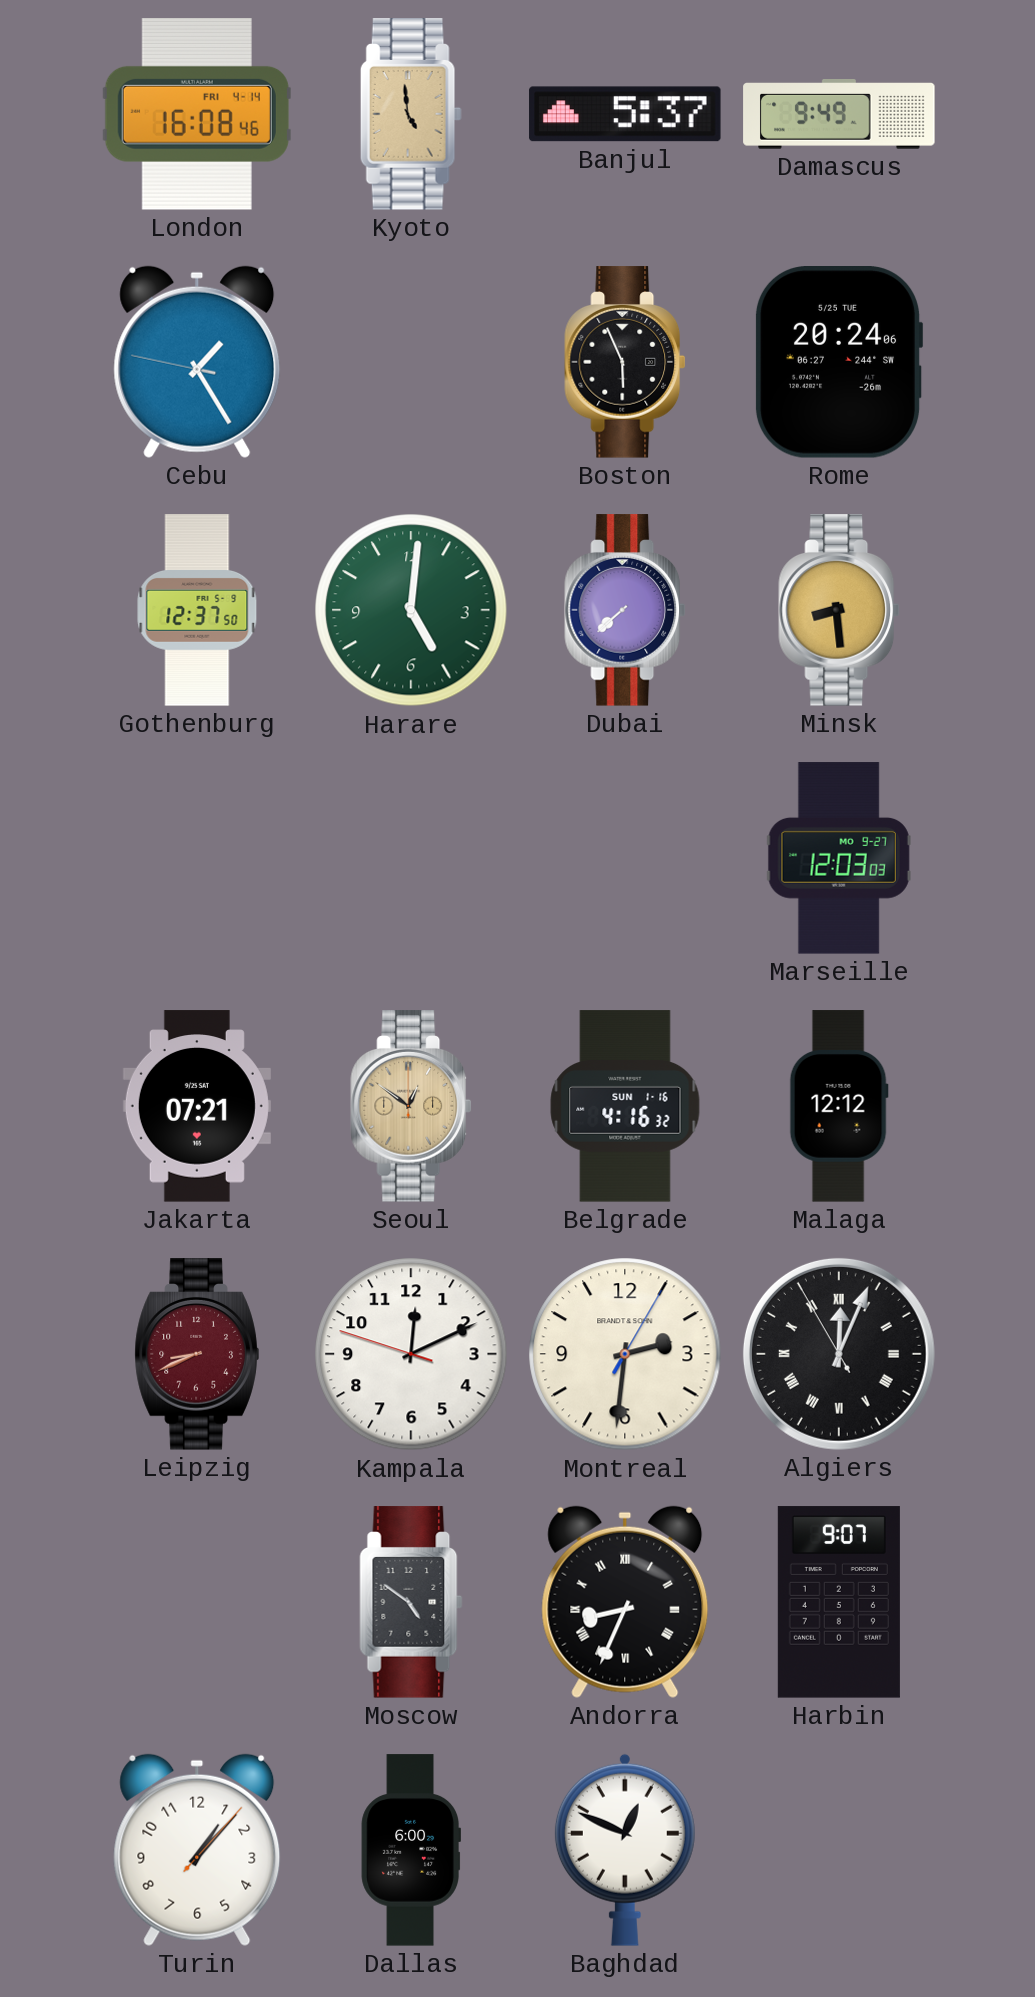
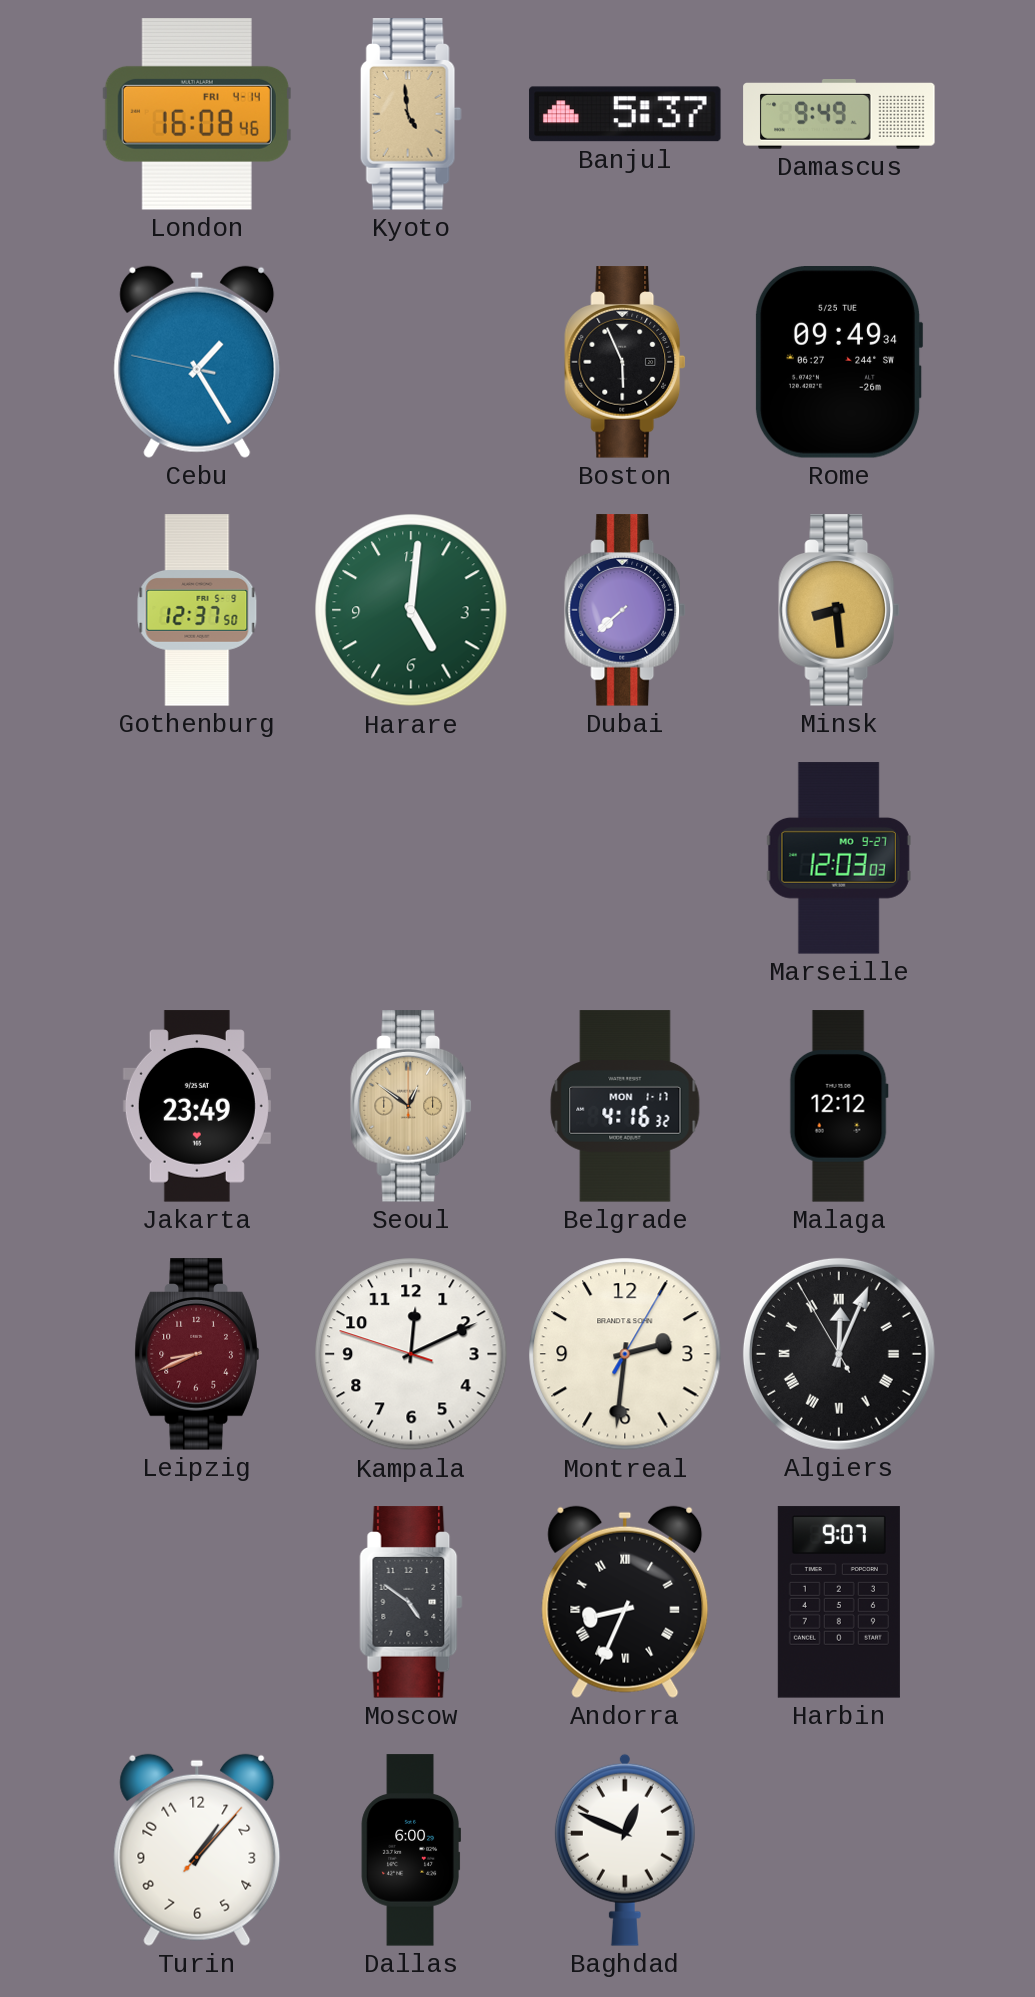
Rome: 20:24 -> 09:49 (839, 363)
Jakarta: 07:21 -> 23:49 (197, 1106)
Belgrade date: SUN 1-16 -> MON 1-17 (625, 1106)
